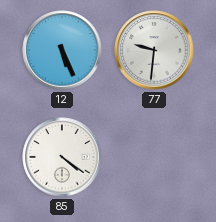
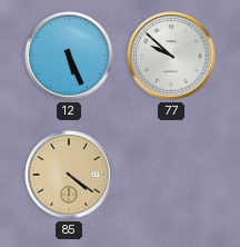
77: 9:31 -> 9:52 (171, 56)
85 dial: white -> champagne (69, 175)
